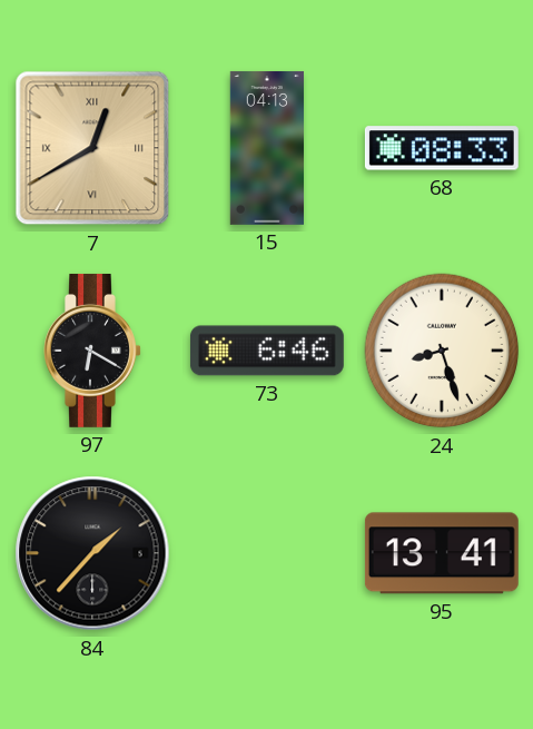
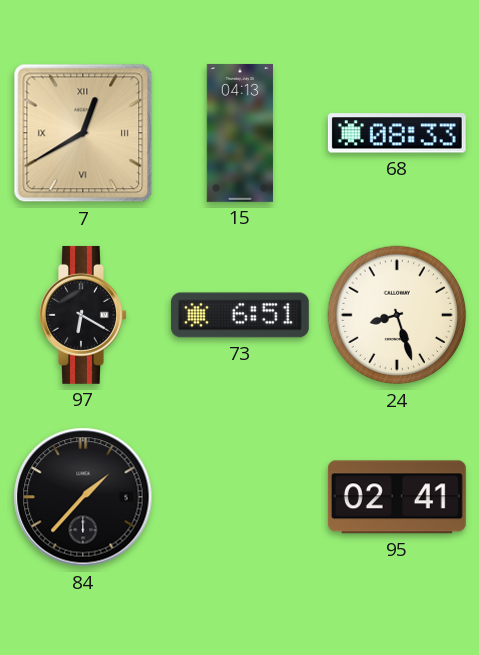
73: 6:46 -> 6:51 (240, 315)
95: 13:41 -> 02:41 (397, 497)
